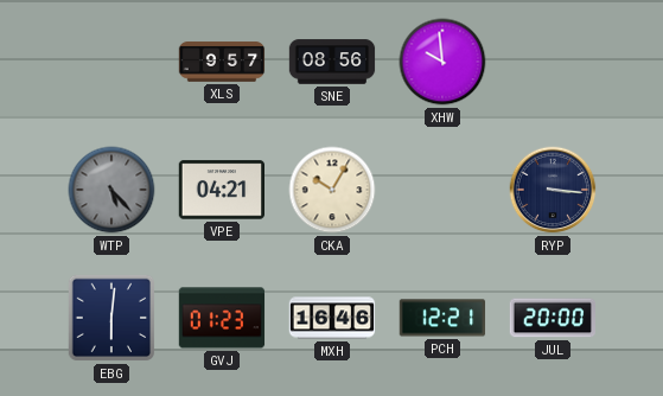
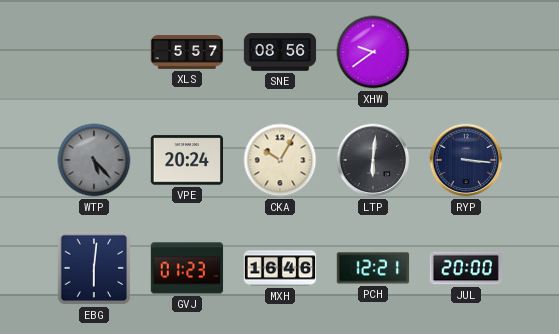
XLS: 9:57 -> 5:57 (187, 52)
XHW: 9:59 -> 9:39 (373, 52)
VPE: 04:21 -> 20:24 (187, 160)
LTP: none -> 6:01 (373, 160)
